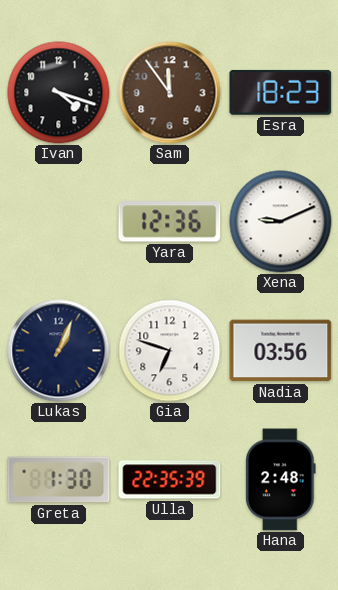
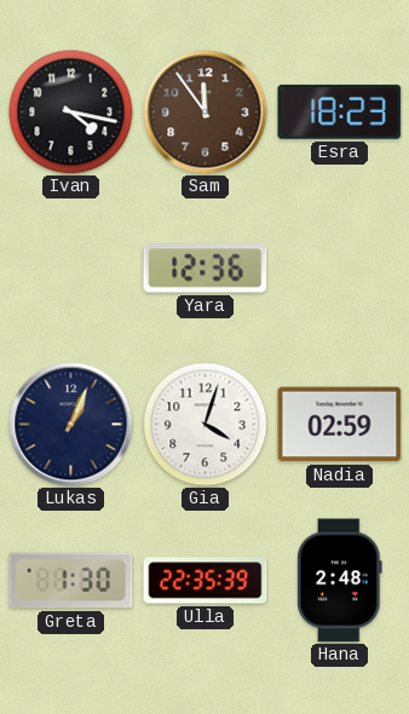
Ivan: 4:18 -> 4:17 (71, 113)
Xena: 9:11 -> none (281, 222)
Gia: 6:48 -> 4:03 (206, 425)
Nadia: 03:56 -> 02:59 (340, 425)
